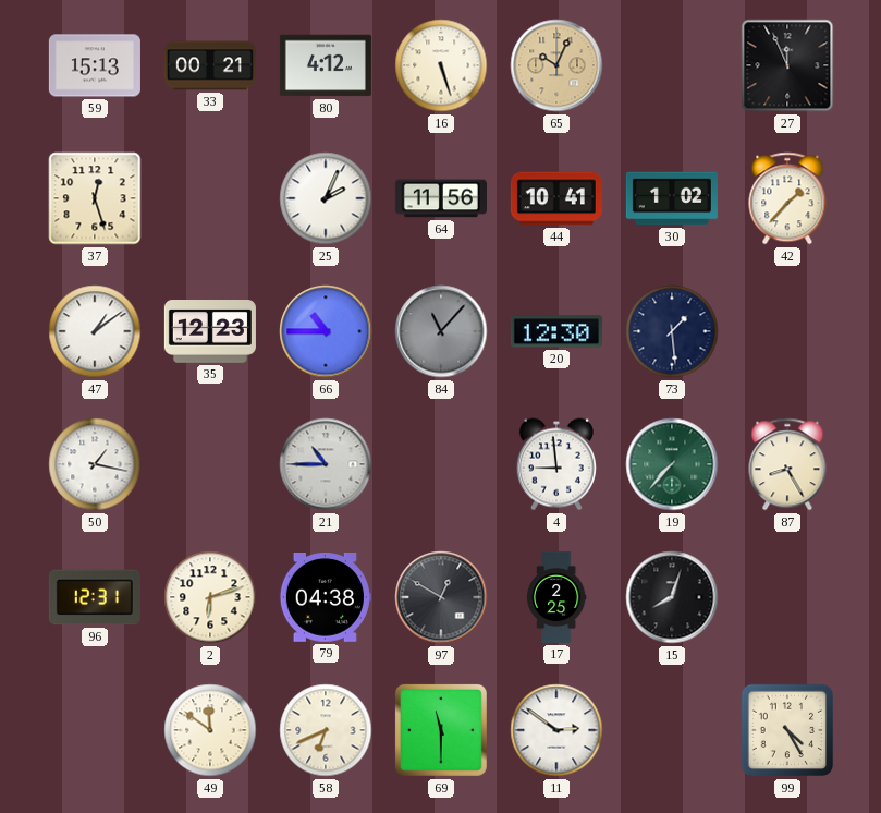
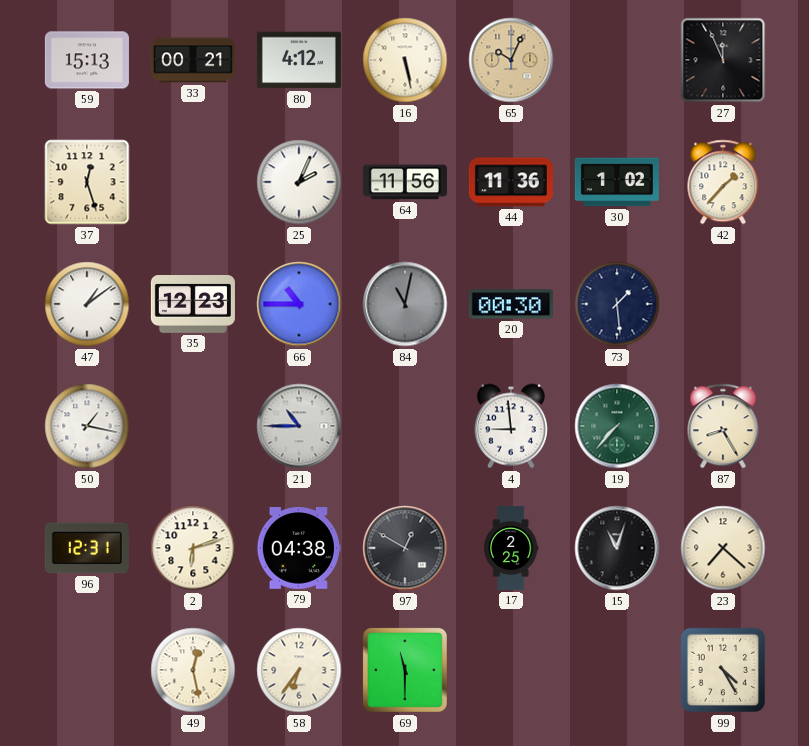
16: 5:27 -> 5:28 (405, 60)
44: 10:41 -> 11:36 (511, 182)
84: 11:07 -> 11:02 (405, 304)
20: 12:30 -> 00:30 (511, 304)
15: 8:03 -> 11:03 (617, 548)
23: none -> 7:22 (723, 548)
49: 11:51 -> 12:28 (193, 670)
58: 6:41 -> 6:36 (299, 670)
11: 2:51 -> none (556, 730)
